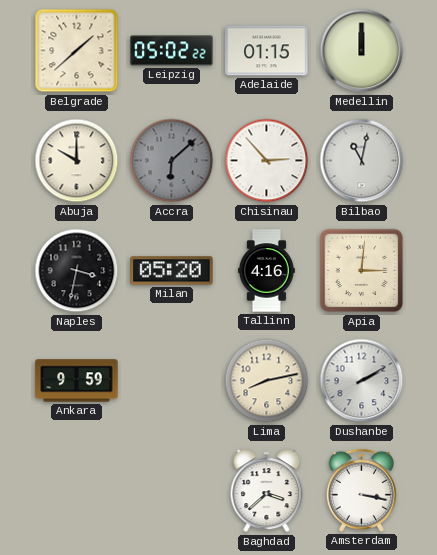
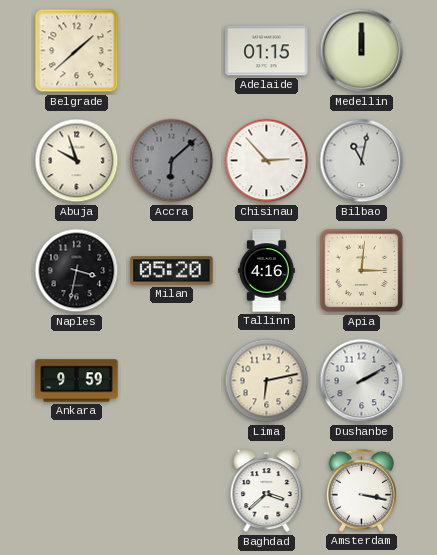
Leipzig: 05:02 -> none (172, 51)
Abuja: 10:00 -> 9:57 (77, 161)
Lima: 8:13 -> 6:13 (267, 381)
